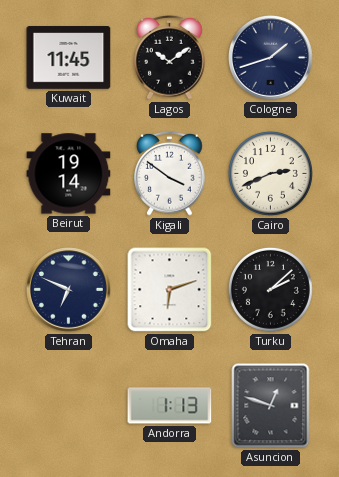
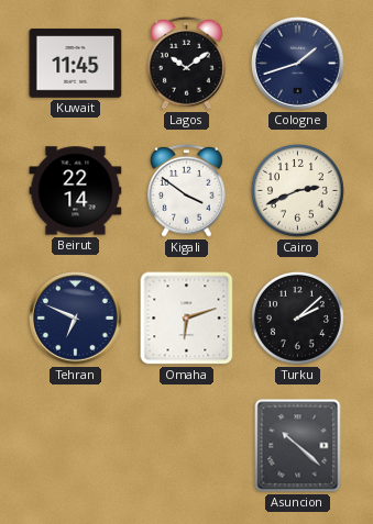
Beirut: 19:14 -> 22:14 (76, 191)
Andorra: 1:13 -> none (170, 406)
Asuncion: 12:48 -> 10:22 (298, 446)
